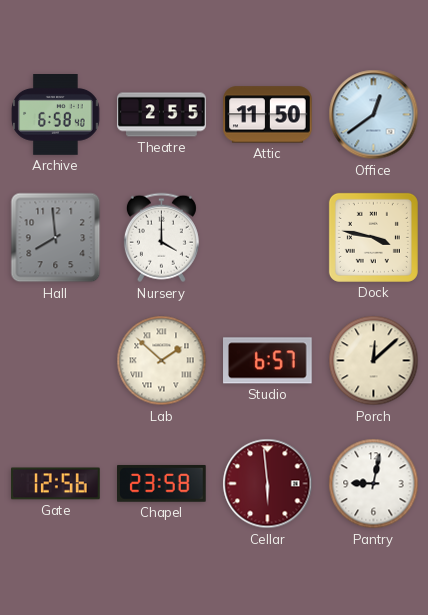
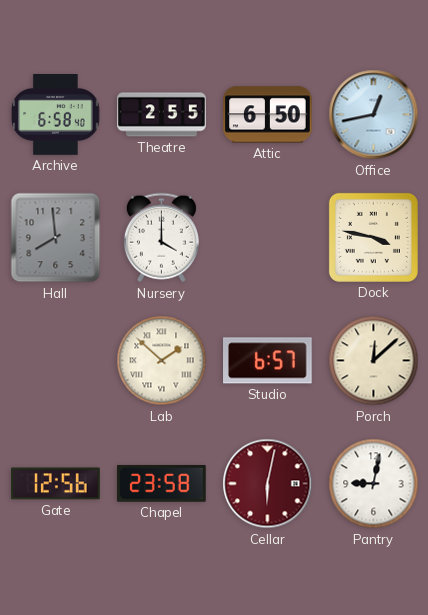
Attic: 11:50 -> 6:50 (268, 115)
Office: 12:39 -> 12:43 (374, 115)
Cellar: 5:59 -> 6:02 (268, 484)
